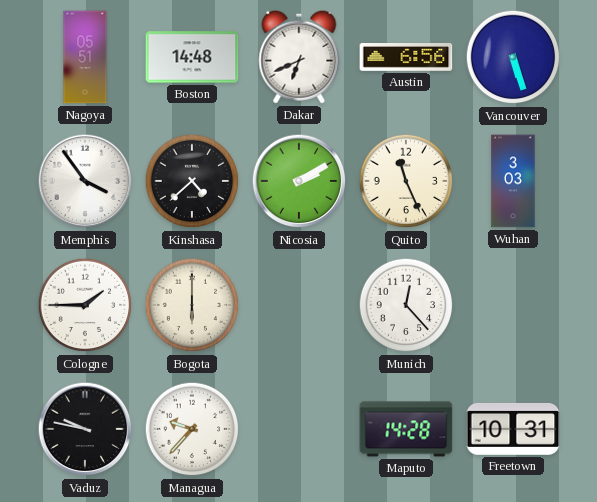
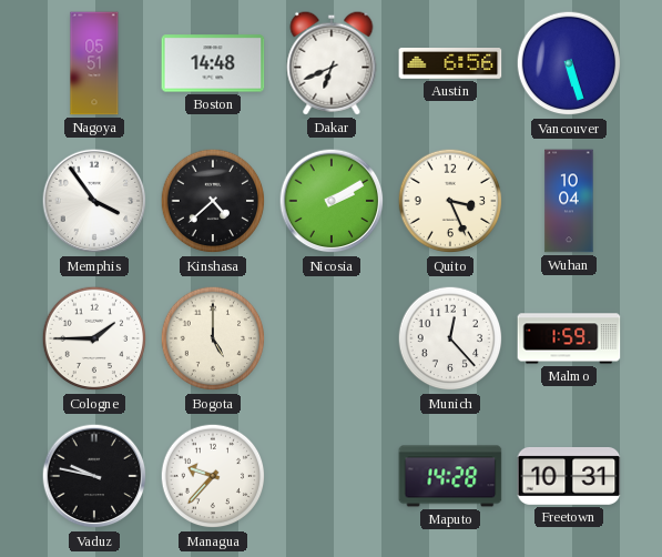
Quito: 11:26 -> 3:26 (450, 201)
Wuhan: 3:03 -> 10:04 (569, 201)
Bogota: 6:00 -> 5:00 (213, 338)
Malmo: none -> 1:59 (569, 338)
